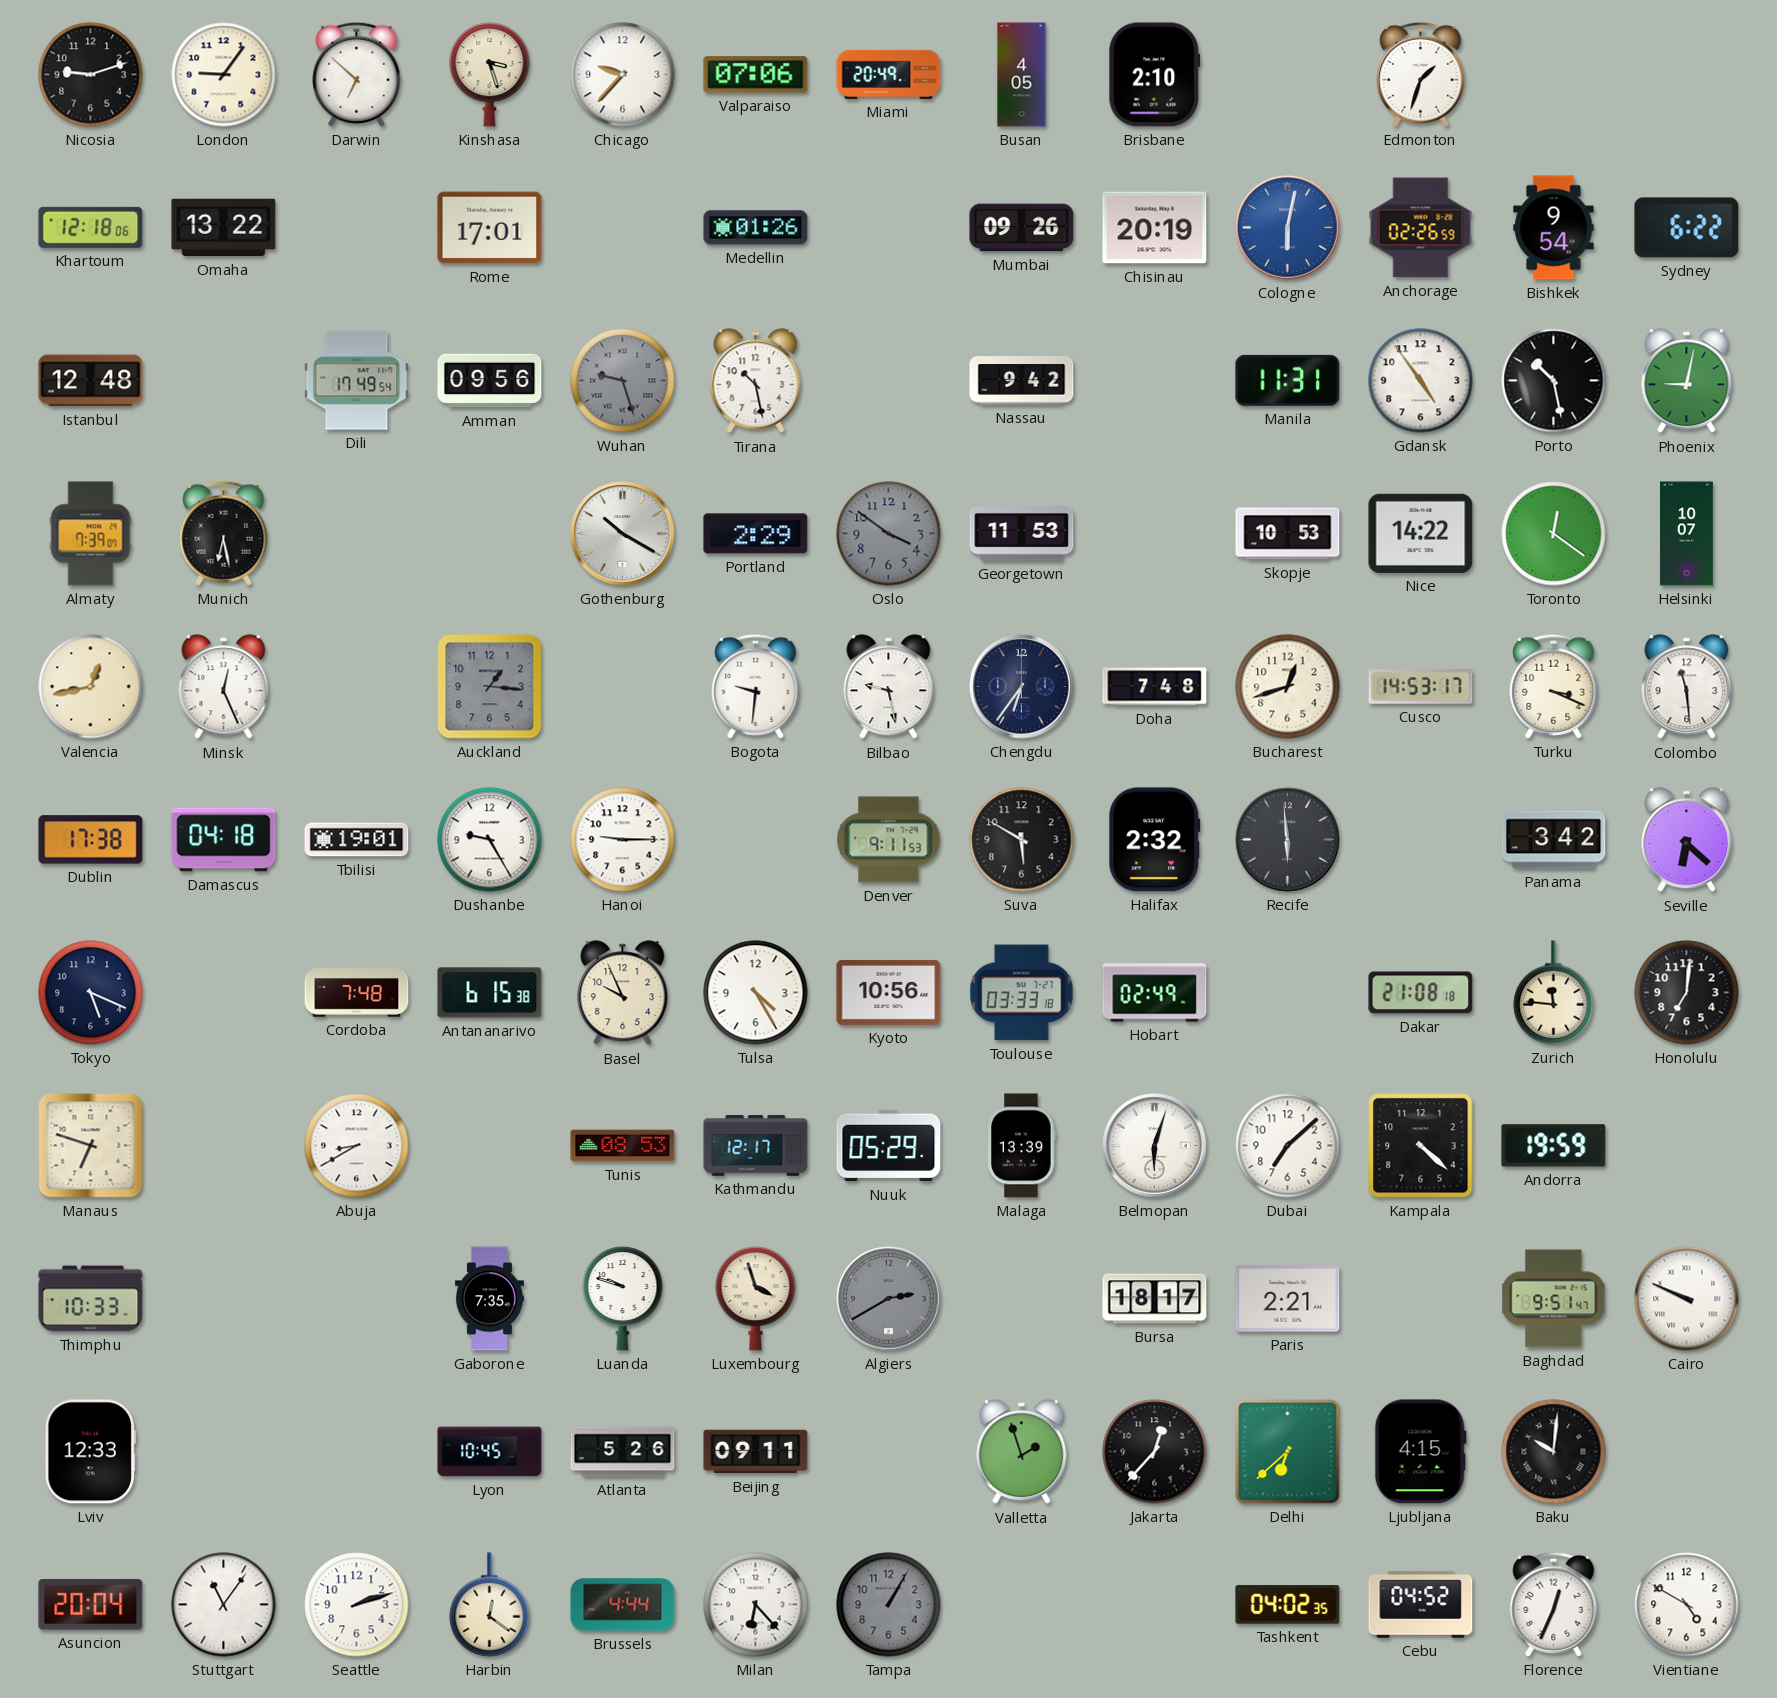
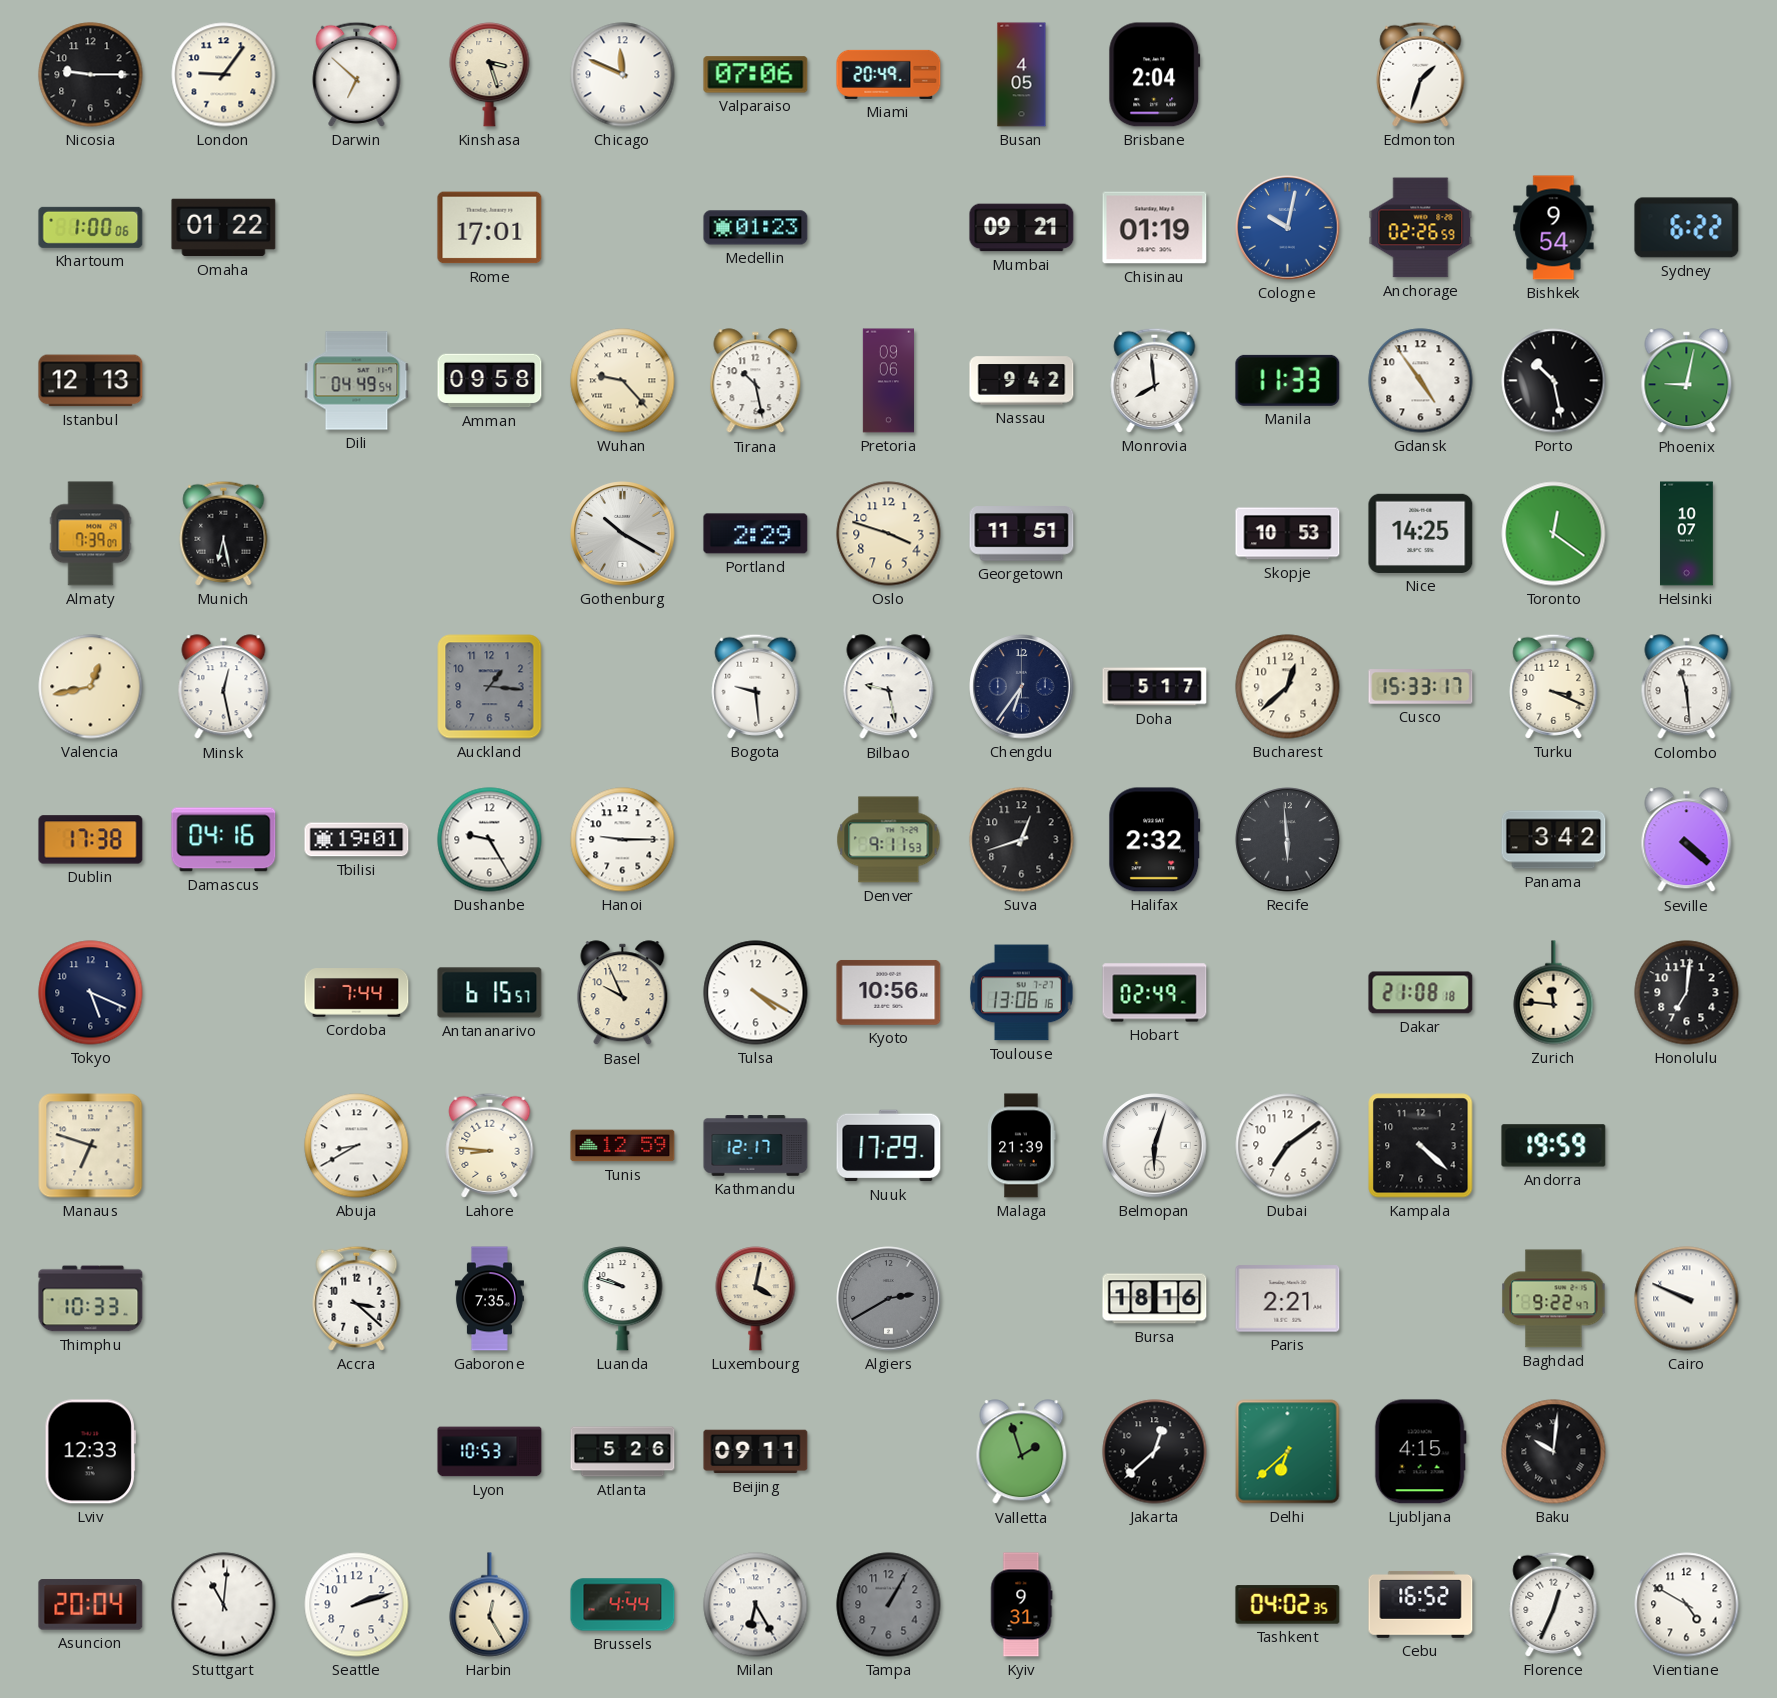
Nicosia: 9:12 -> 9:15 (91, 75)
Chicago: 9:37 -> 11:49 (623, 75)
Brisbane: 2:10 -> 2:04 (1155, 75)
Khartoum: 12:18 -> 1:00 (91, 227)
Omaha: 13:22 -> 01:22 (224, 228)
Medellin: 01:26 -> 01:23 (756, 228)
Mumbai: 09:26 -> 09:21 (1022, 228)
Chisinau: 20:19 -> 01:19 (1155, 228)
Cologne: 6:02 -> 10:02 (1288, 228)
Istanbul: 12:48 -> 12:13 (91, 381)
Dili: 17:49 -> 04:49 (357, 381)
Amman: 09:56 -> 09:58 (490, 381)
Wuhan: 9:27 -> 9:23 (623, 381)
Wuhan dial: grey -> cream (623, 381)
Pretoria: none -> 09:06 (888, 381)
Monrovia: none -> 7:59 (1155, 380)
Manila: 11:31 -> 11:33 (1288, 380)
Oslo: 3:51 -> 3:48 (889, 534)
Oslo dial: grey -> cream (889, 534)
Georgetown: 11:53 -> 11:51 (1022, 534)
Nice: 14:22 -> 14:25 (1421, 533)
Minsk: 12:26 -> 12:28 (224, 687)
Bogota: 9:31 -> 9:29 (756, 686)
Doha: 7:48 -> 5:17 (1155, 687)
Bucharest: 12:42 -> 12:38 (1288, 687)
Cusco: 14:53 -> 15:33 (1421, 687)
Damascus: 04:18 -> 04:16 (224, 840)
Suva: 5:50 -> 12:42 (1022, 840)
Seville: 6:22 -> 4:22 (1687, 840)
Cordoba: 7:48 -> 7:44 (357, 993)
Antananarivo: 6:15:38 -> 6:15:57 (490, 993)
Tulsa: 4:25 -> 4:20 (756, 993)
Toulouse: 03:33 -> 13:06 (1022, 993)
Lahore: none -> 8:46 (490, 1145)
Tunis: 08:53 -> 12:59 (623, 1146)
Nuuk: 05:29 -> 17:29 (889, 1146)
Malaga: 13:39 -> 21:39 (1022, 1146)
Dubai: 7:08 -> 7:09 (1288, 1146)
Accra: none -> 3:22 (357, 1298)
Luxembourg: 3:57 -> 4:02 (756, 1299)
Bursa: 18:17 -> 18:16 (1155, 1299)
Baghdad: 9:51 -> 9:22 (1554, 1299)
Lyon: 10:45 -> 10:53 (490, 1452)
Jakarta: 12:37 -> 12:38 (1155, 1452)
Stuttgart: 11:06 -> 11:01 (224, 1605)
Harbin: 12:21 -> 12:25 (490, 1605)
Milan: 6:23 -> 6:25 (756, 1605)
Kyiv: none -> 9:31 (1021, 1605)
Cebu: 04:52 -> 16:52 (1421, 1605)
